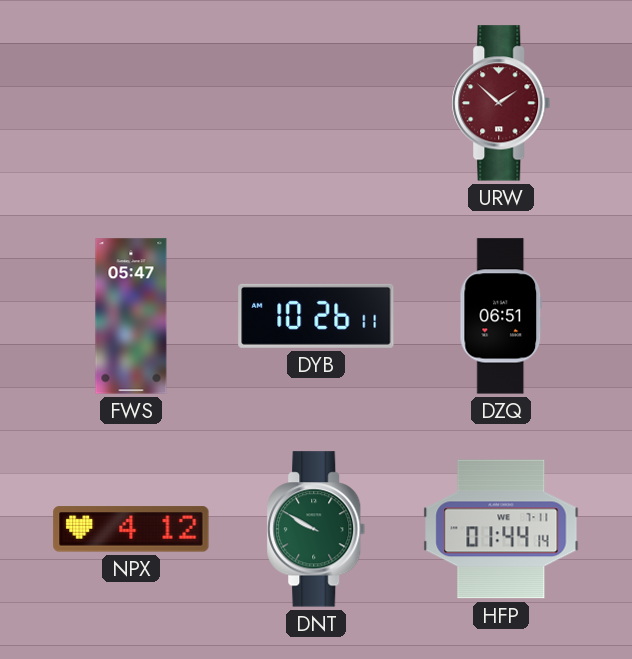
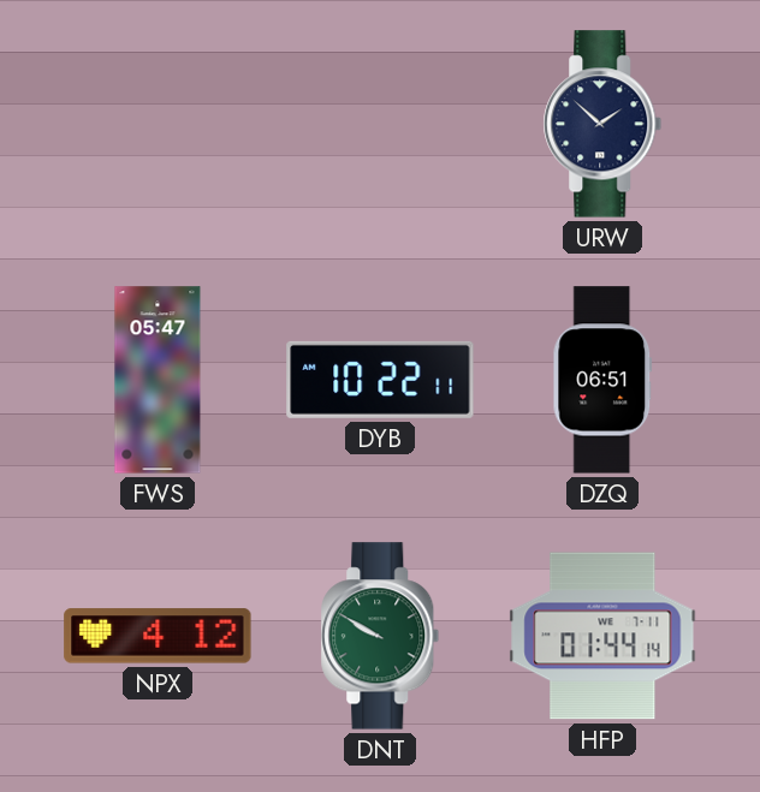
URW dial: burgundy -> navy (602, 124)
DYB: 10:26 -> 10:22 (380, 380)
